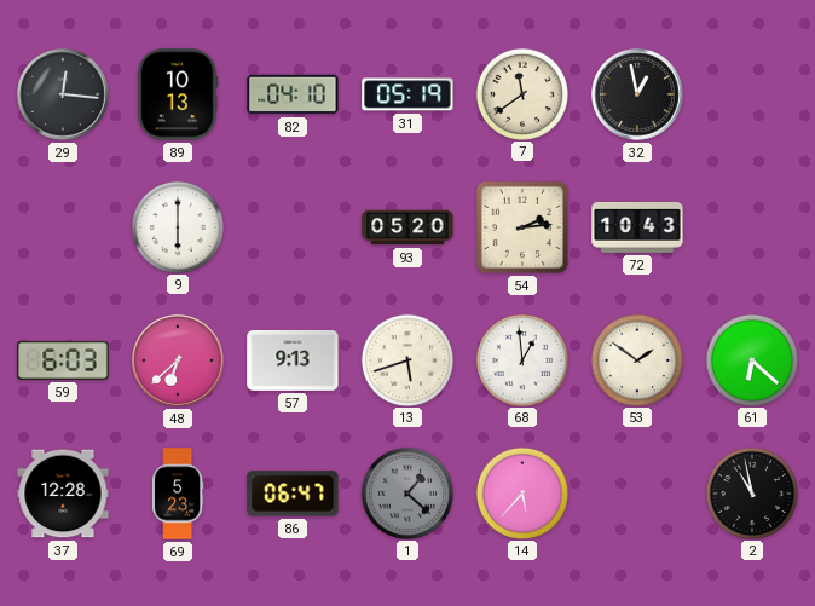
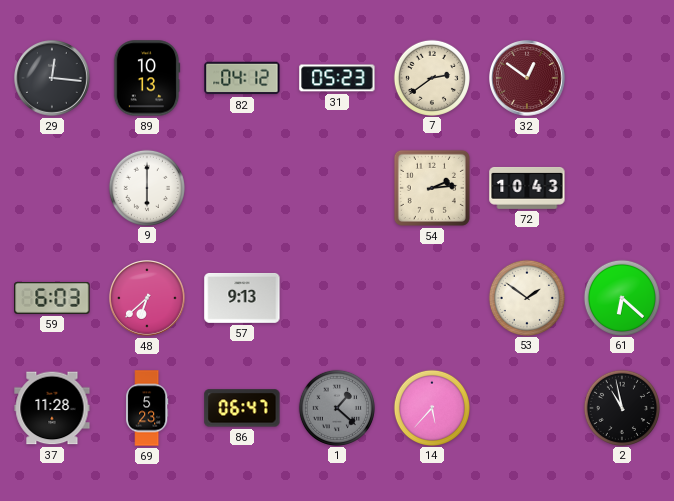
82: 04:10 -> 04:12 (242, 78)
31: 05:19 -> 05:23 (337, 78)
7: 11:39 -> 2:39 (431, 77)
32: 12:58 -> 12:51 (528, 79)
32 dial: black -> burgundy (528, 79)
93: 05:20 -> none (407, 227)
13: 5:42 -> none (406, 359)
68: 12:59 -> none (521, 359)
37: 12:28 -> 11:28 (52, 408)
